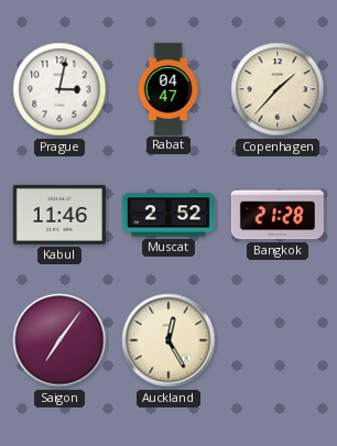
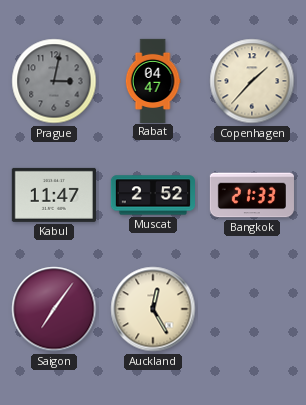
Prague dial: white -> grey (54, 81)
Kabul: 11:46 -> 11:47 (54, 195)
Bangkok: 21:28 -> 21:33 (252, 195)
